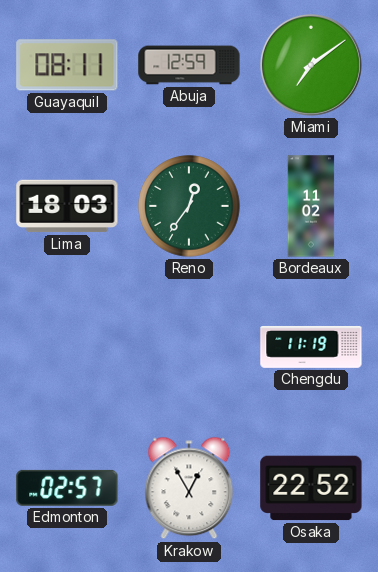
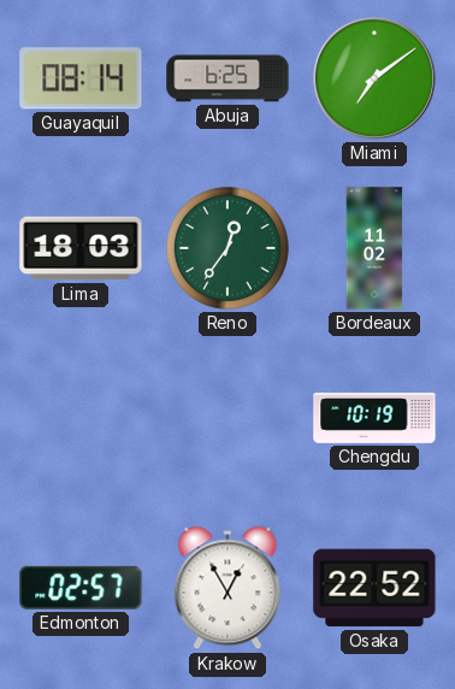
Guayaquil: 08:11 -> 08:14 (81, 78)
Abuja: 12:59 -> 6:25 (227, 78)
Chengdu: 11:19 -> 10:19 (374, 418)
